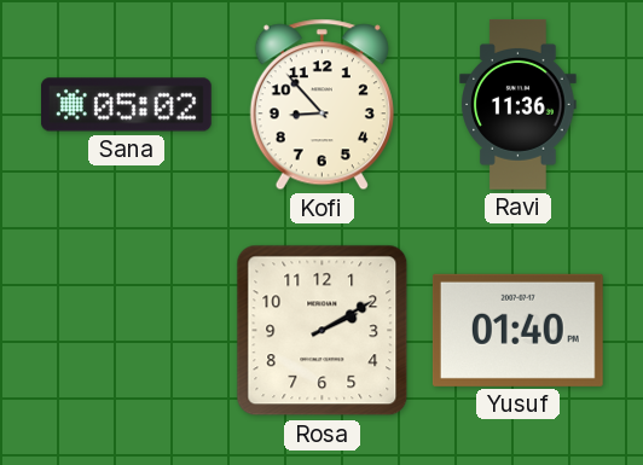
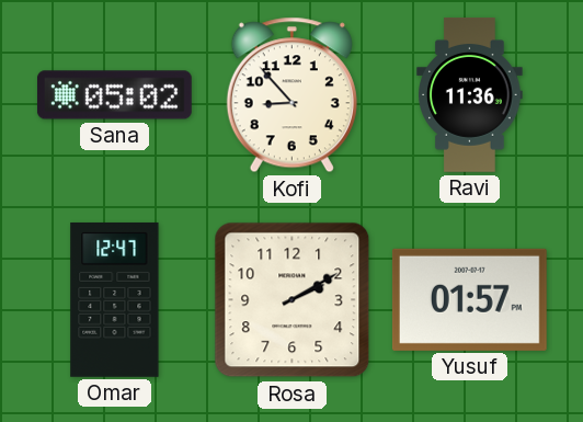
Omar: none -> 12:47 (115, 299)
Yusuf: 01:40 -> 01:57 (469, 299)
